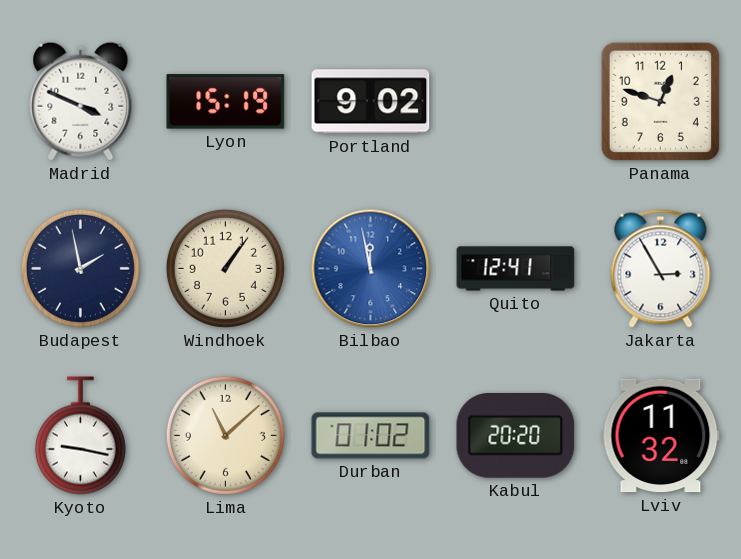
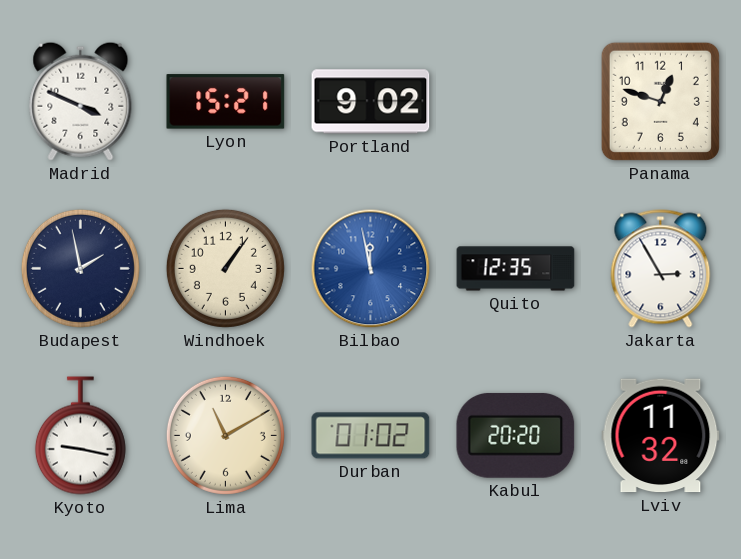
Lyon: 15:19 -> 15:21 (226, 102)
Quito: 12:41 -> 12:35 (516, 269)
Lima: 11:08 -> 11:10 (225, 435)
